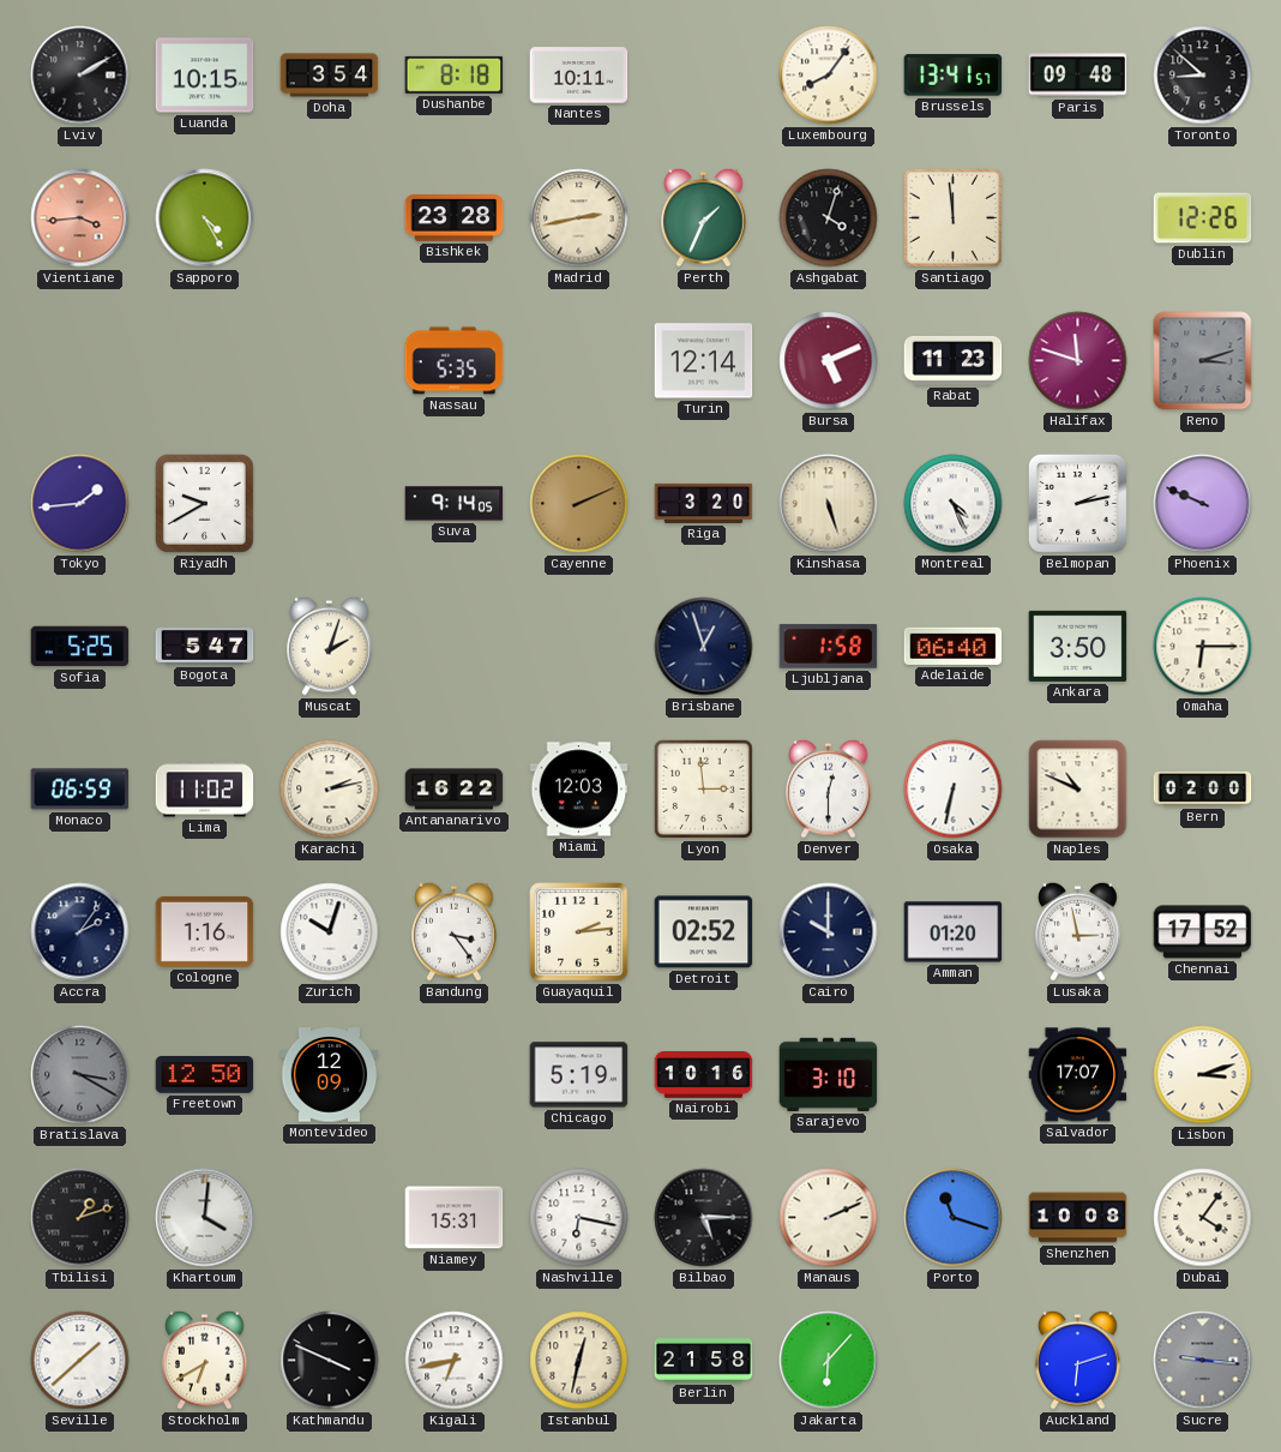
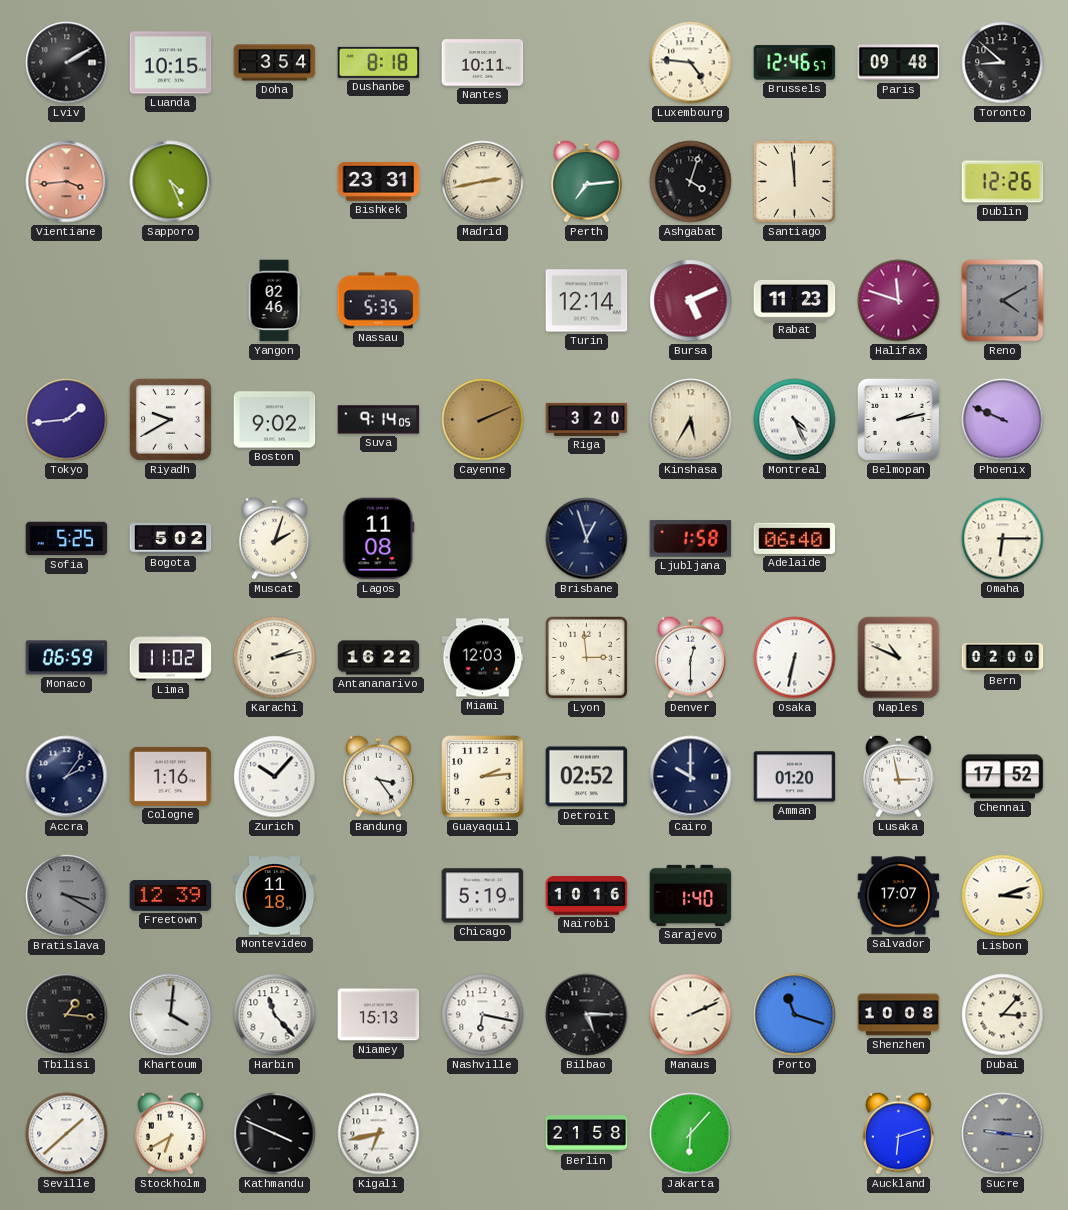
Luxembourg: 8:06 -> 4:46 (691, 63)
Brussels: 13:41 -> 12:46 (795, 63)
Sapporo: 4:25 -> 4:26 (171, 182)
Bishkek: 23:28 -> 23:31 (379, 182)
Perth: 1:34 -> 7:14 (587, 181)
Yangon: none -> 02:46 (274, 301)
Reno: 3:12 -> 4:10 (1003, 301)
Boston: none -> 9:02 (275, 420)
Kinshasa: 5:27 -> 5:35 (691, 420)
Bogota: 5:47 -> 5:02 (171, 539)
Lagos: none -> 11:08 (379, 539)
Ankara: 3:50 -> none (1078, 646)
Zurich: 10:03 -> 10:07 (275, 777)
Freetown: 12:50 -> 12:39 (171, 896)
Montevideo: 12:09 -> 11:18 (275, 896)
Sarajevo: 3:10 -> 1:40 (691, 895)
Tbilisi: 1:12 -> 1:16 (67, 1015)
Harbin: none -> 11:23 (275, 1015)
Niamey: 15:31 -> 15:13 (379, 1015)
Dubai: 4:06 -> 3:07 (1003, 1015)
Istanbul: 12:32 -> none (579, 1361)
